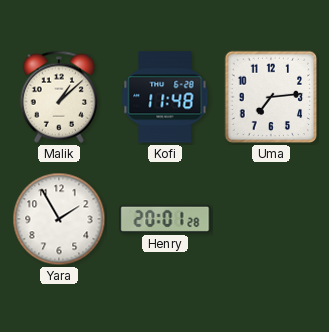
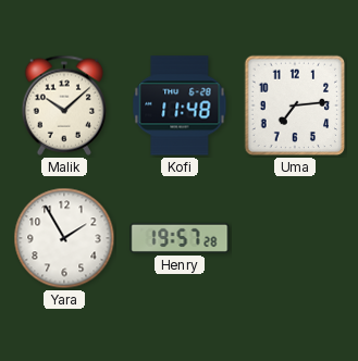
Malik: 1:08 -> 10:08 (64, 105)
Henry: 20:01 -> 19:57 (180, 238)
